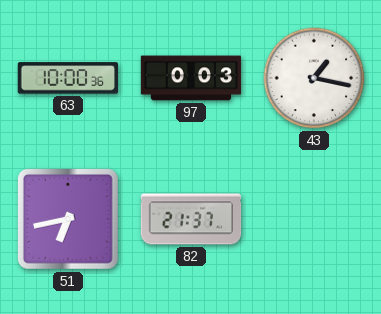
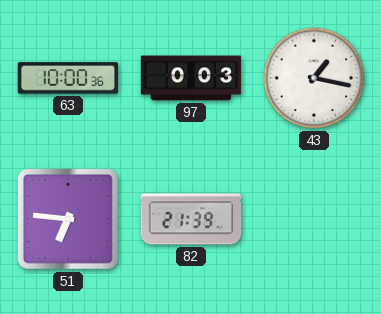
51: 6:43 -> 6:46 (68, 219)
82: 21:37 -> 21:39 (191, 219)
